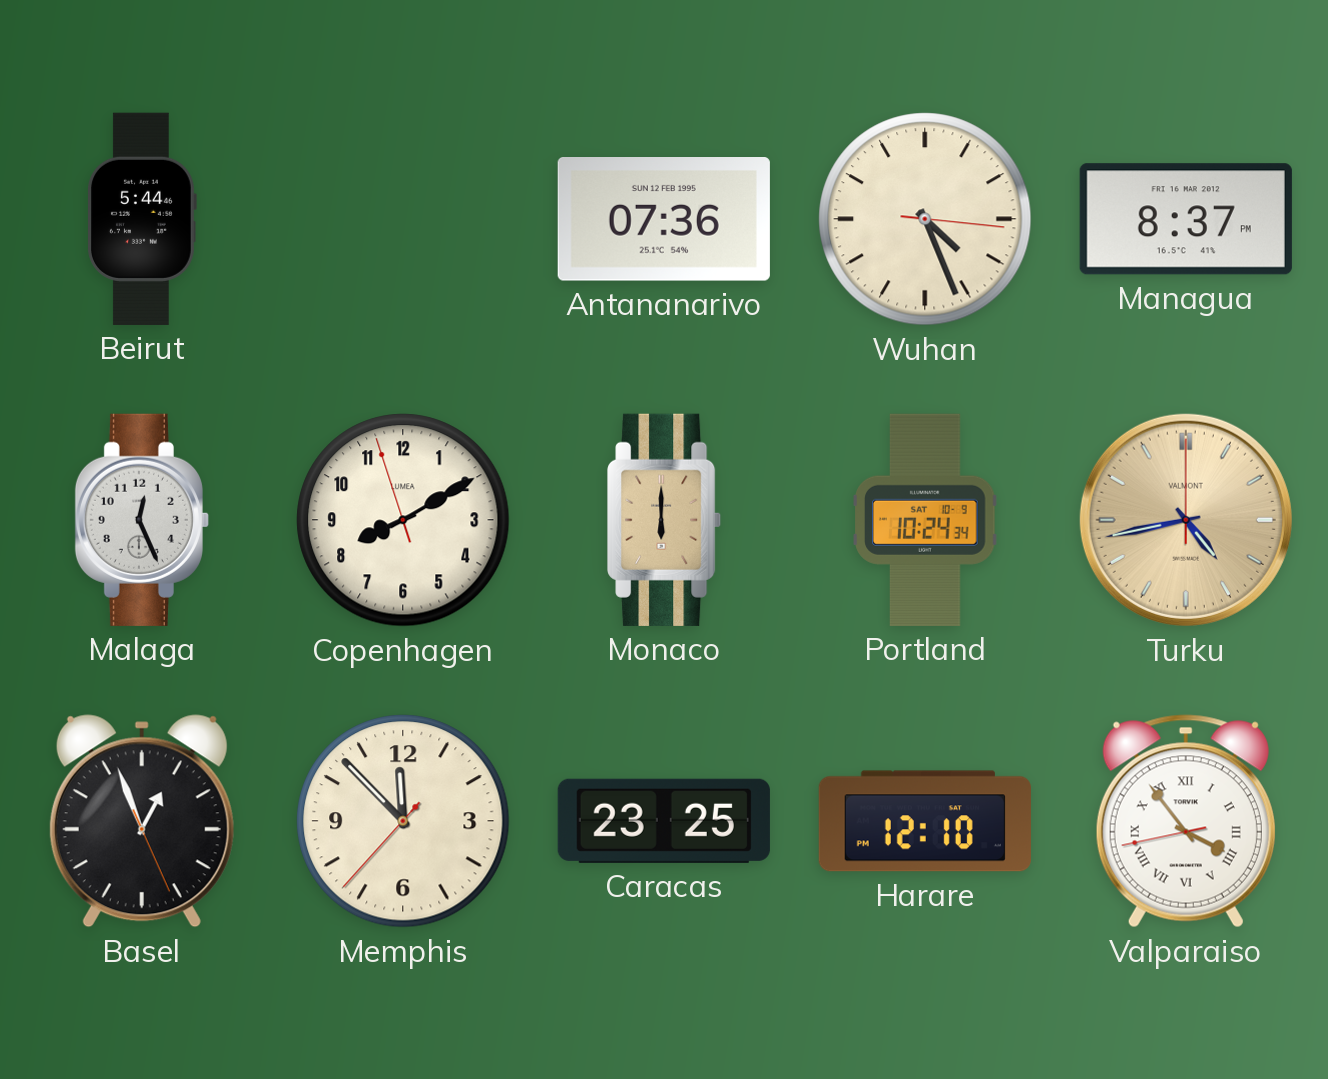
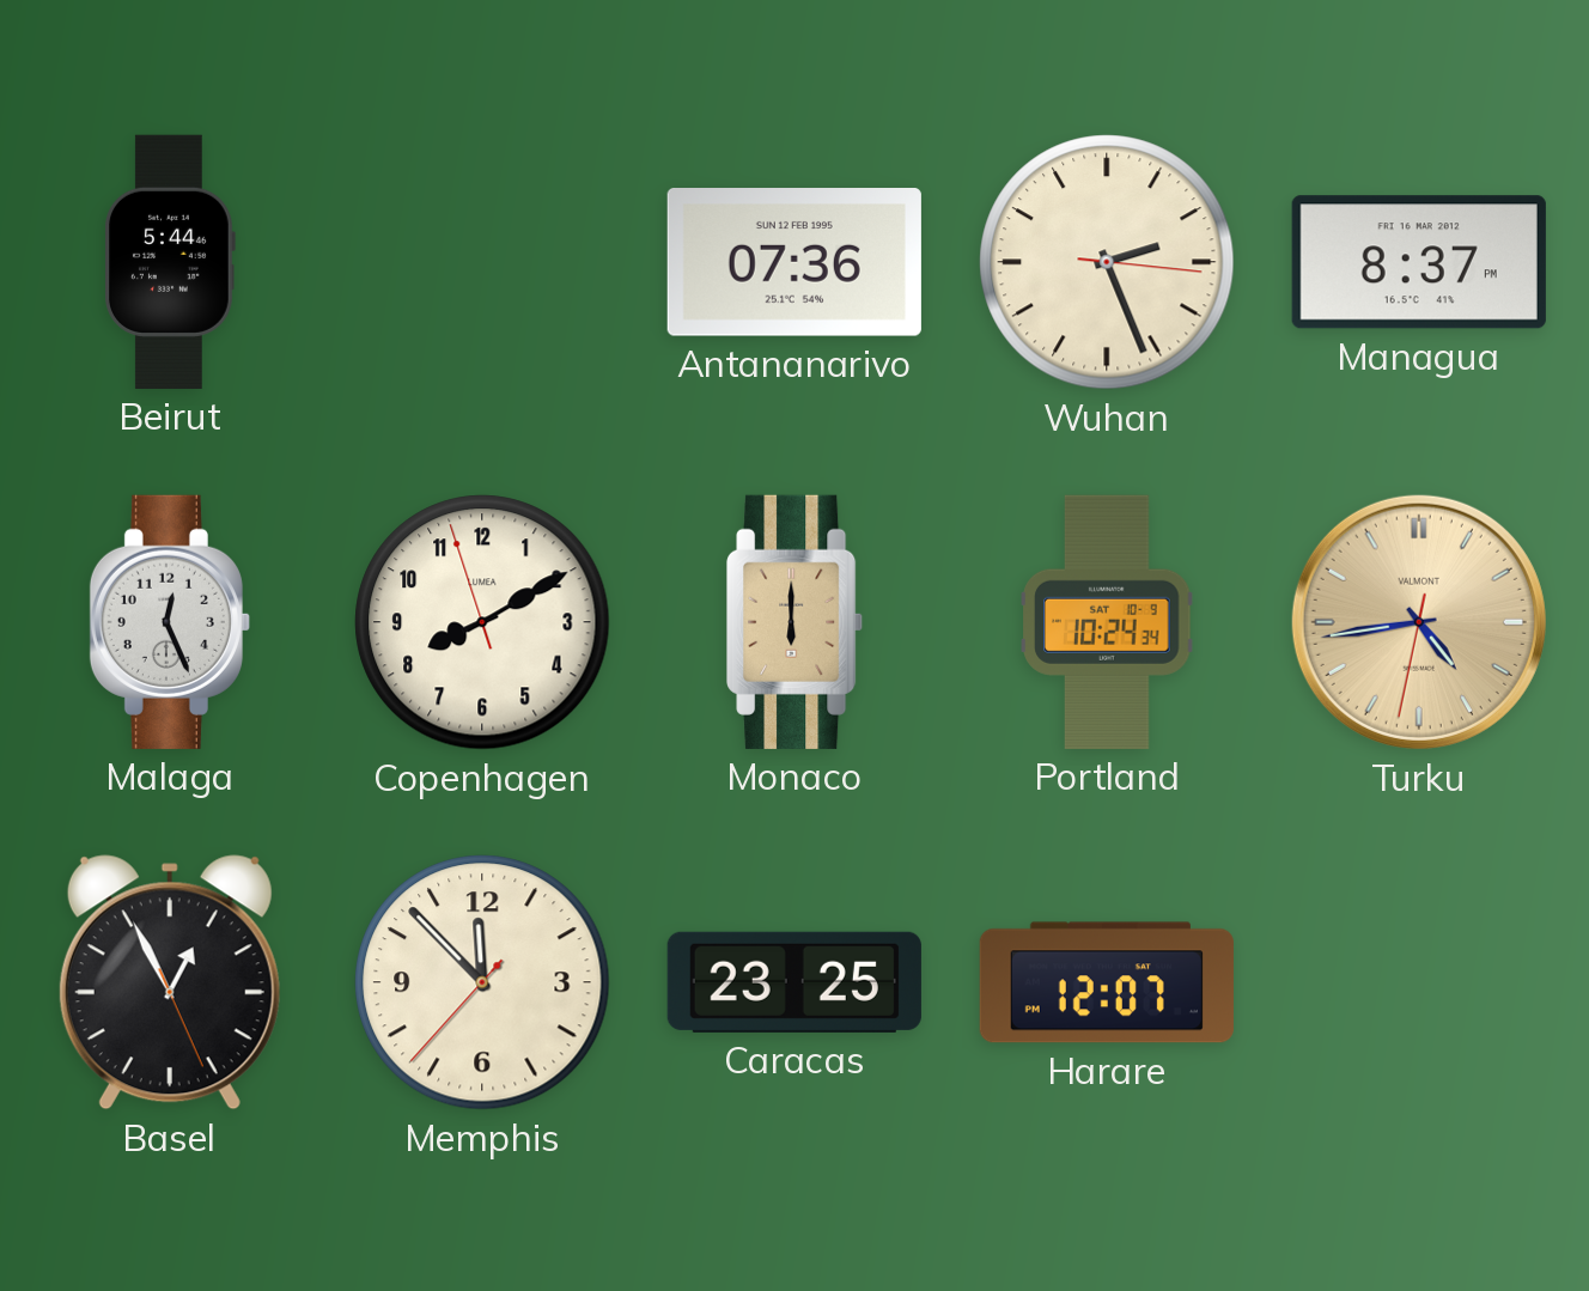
Wuhan: 4:26 -> 2:26 (1107, 262)
Turku: 4:43:00 -> 4:43:32 (1419, 622)
Basel: 12:56 -> 12:55 (170, 982)
Harare: 12:10 -> 12:07 (1107, 982)
Valparaiso: 3:53 -> none (1186, 821)
